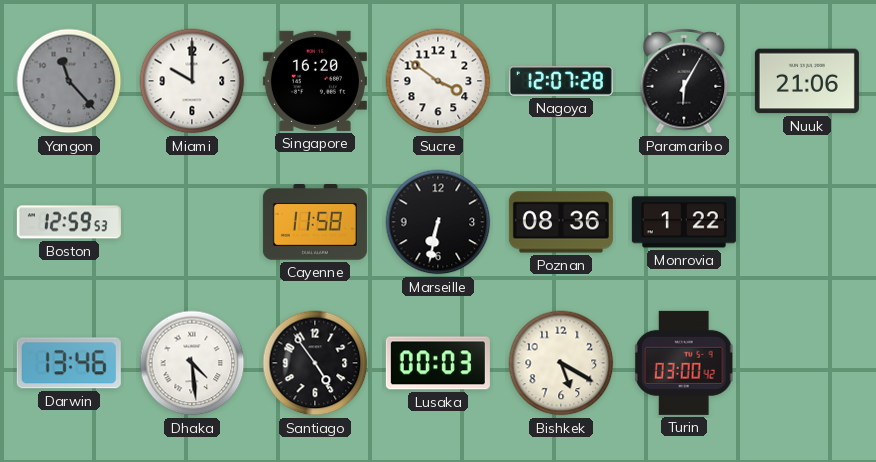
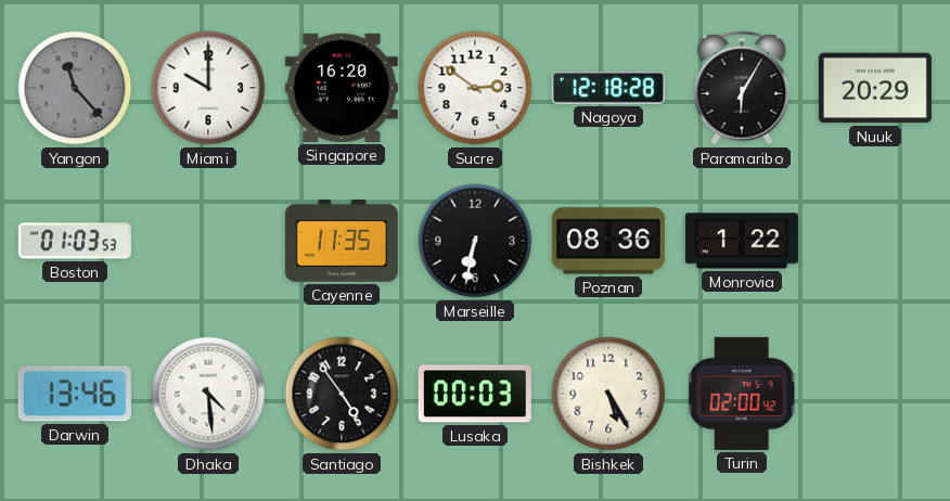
Sucre: 3:51 -> 2:51 (475, 88)
Nagoya: 12:07 -> 12:18 (608, 89)
Nuuk: 21:06 -> 20:29 (875, 88)
Boston: 12:59 -> 01:03 (75, 241)
Cayenne: 11:58 -> 11:35 (342, 242)
Bishkek: 5:20 -> 5:25 (608, 394)
Turin: 03:00 -> 02:00 (742, 394)
